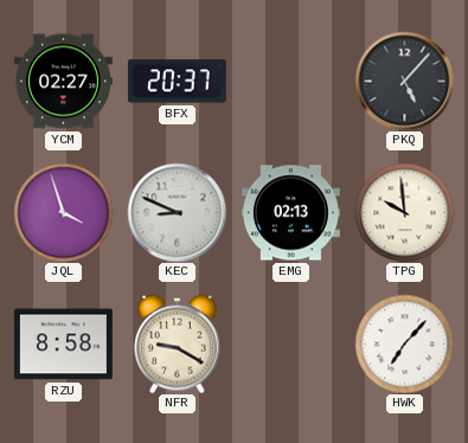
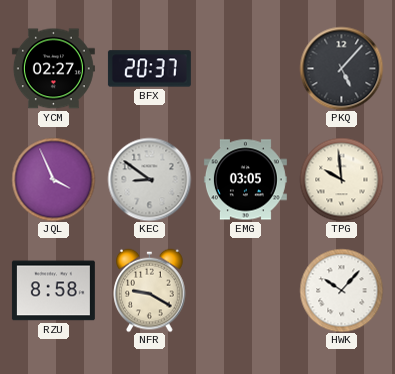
JQL: 3:57 -> 3:56 (53, 179)
KEC: 8:49 -> 8:51 (149, 179)
EMG: 02:13 -> 03:05 (245, 180)
HWK: 7:07 -> 10:07 (341, 290)
